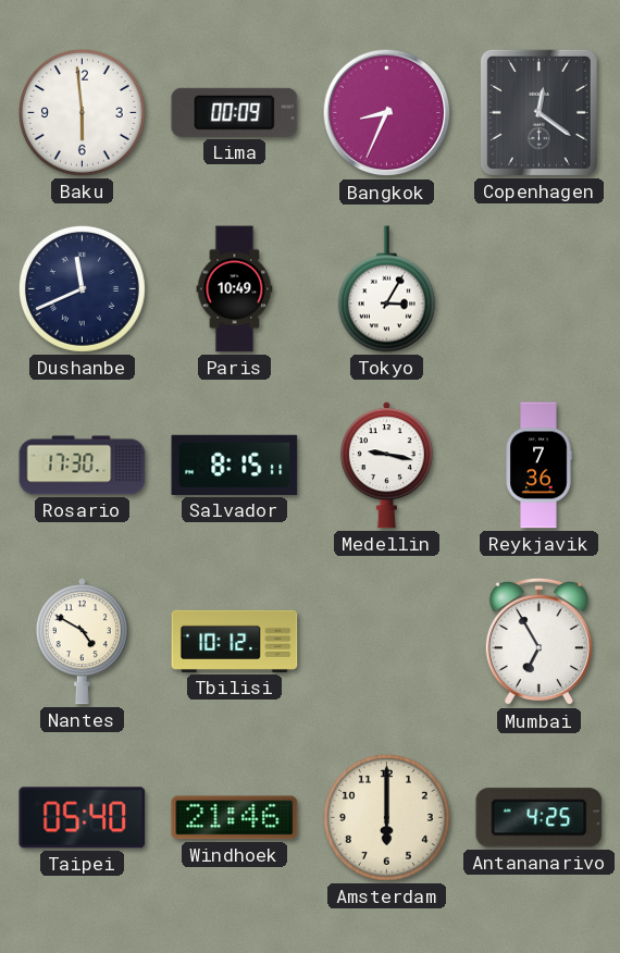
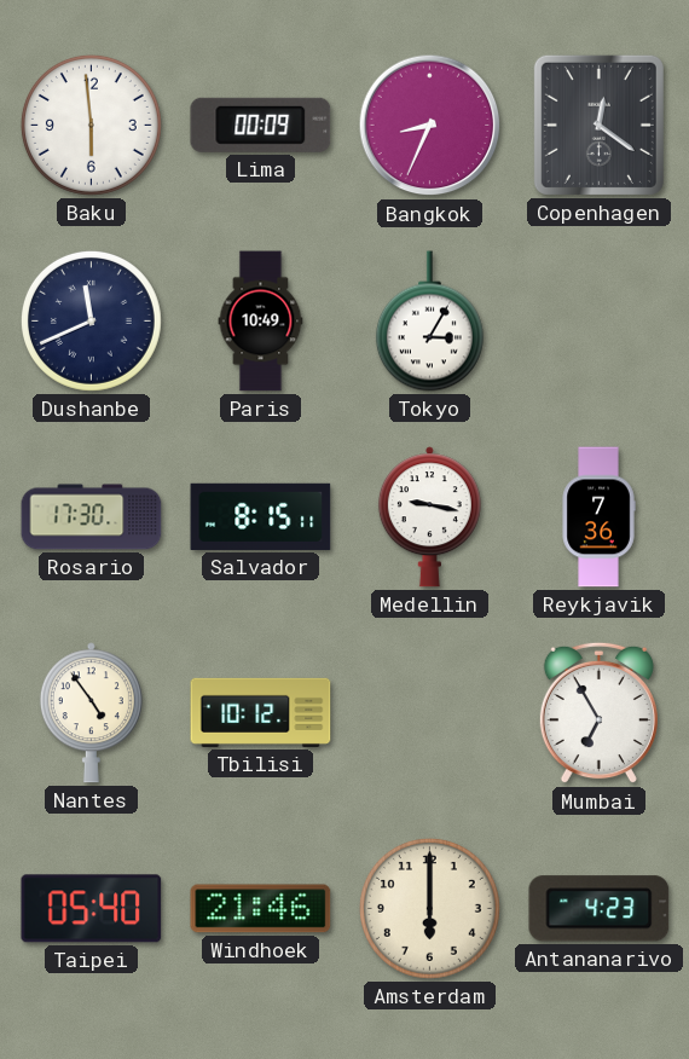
Nantes: 4:50 -> 4:54 (91, 713)
Antananarivo: 4:25 -> 4:23 (600, 909)
